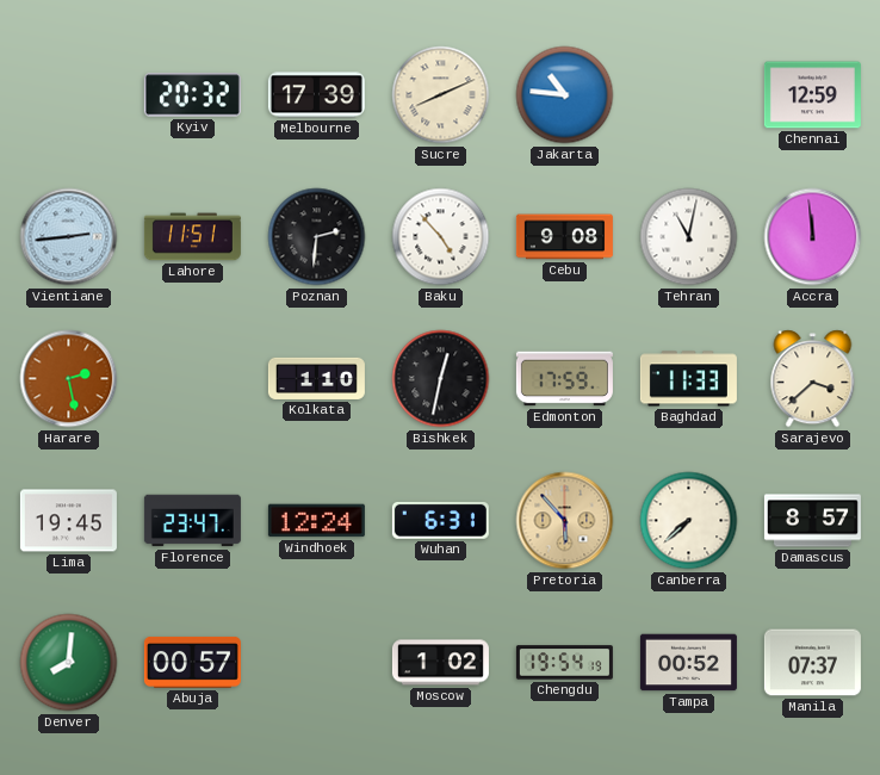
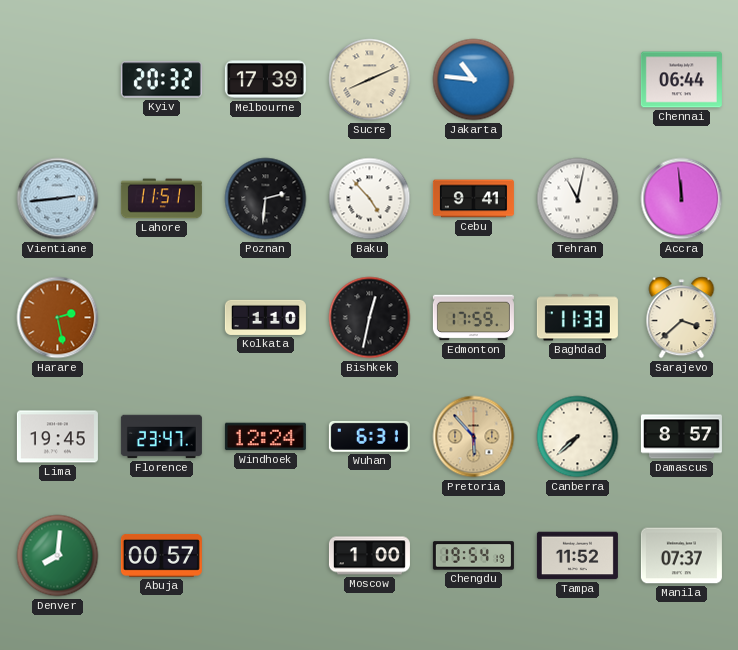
Chennai: 12:59 -> 06:44 (681, 80)
Cebu: 9:08 -> 9:41 (473, 199)
Moscow: 1:02 -> 1:00 (369, 556)
Tampa: 00:52 -> 11:52 (577, 556)
